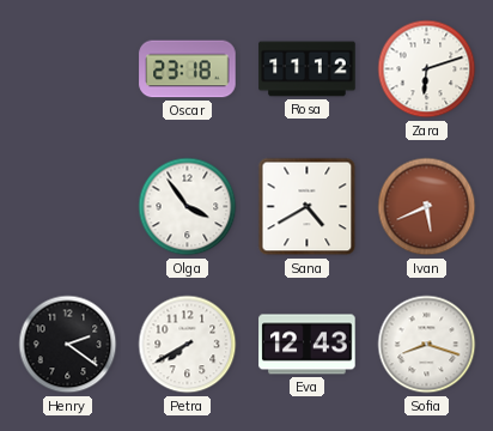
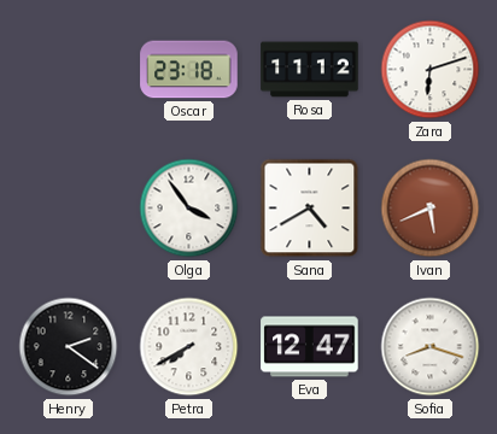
Eva: 12:43 -> 12:47 (310, 347)
